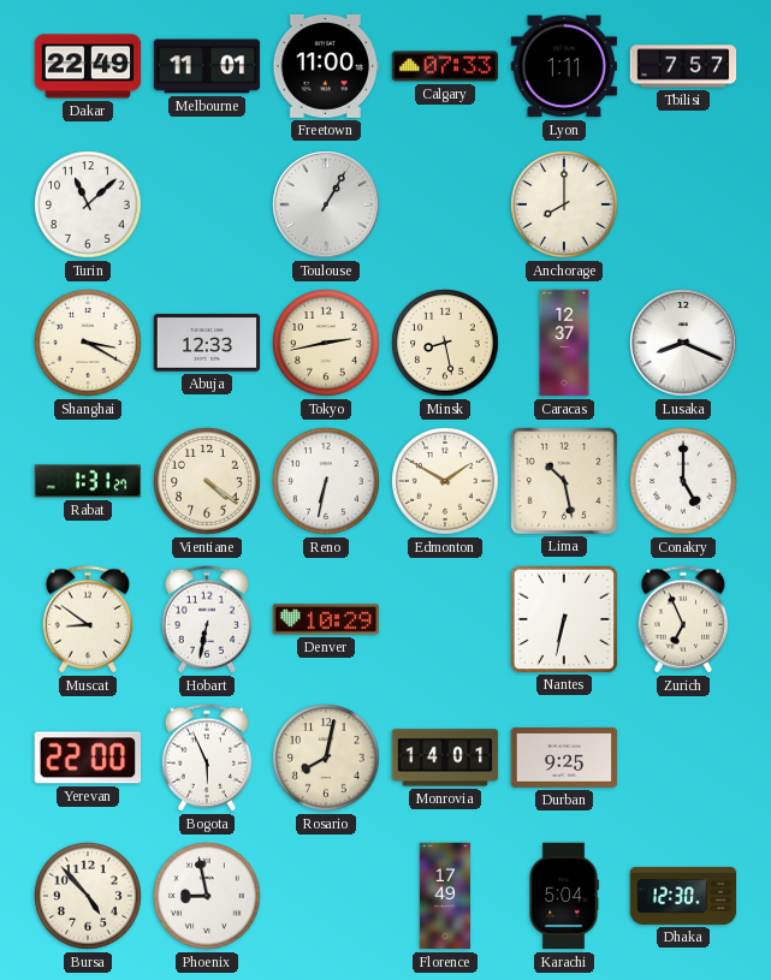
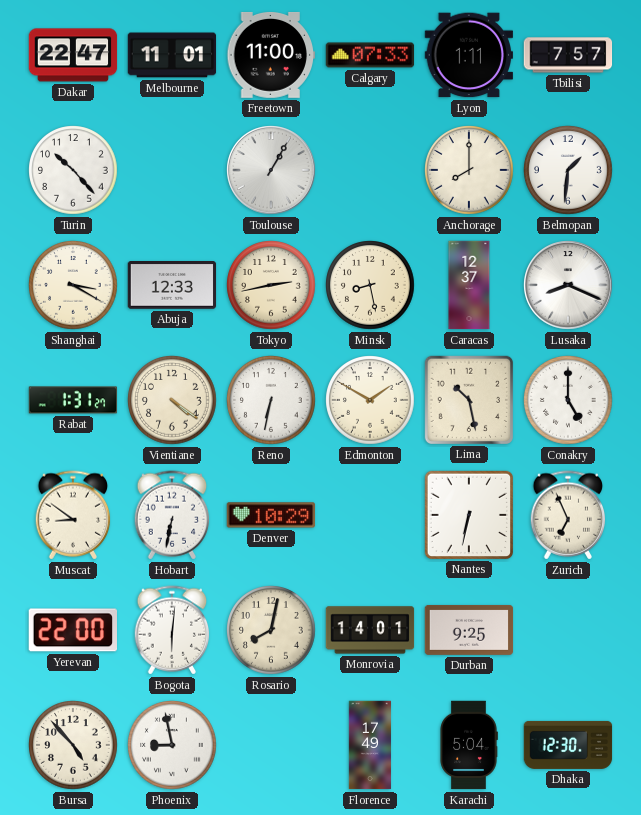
Dakar: 22:49 -> 22:47 (73, 55)
Turin: 11:08 -> 10:23 (73, 170)
Belmopan: none -> 1:31 (568, 170)
Bogota: 5:56 -> 6:01 (172, 630)
